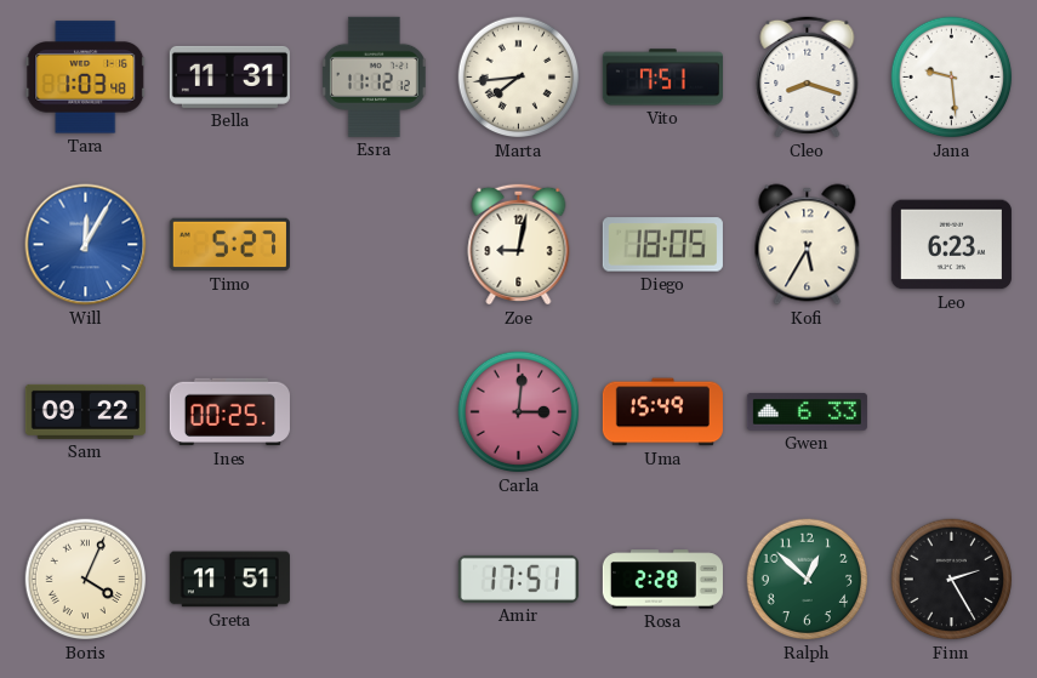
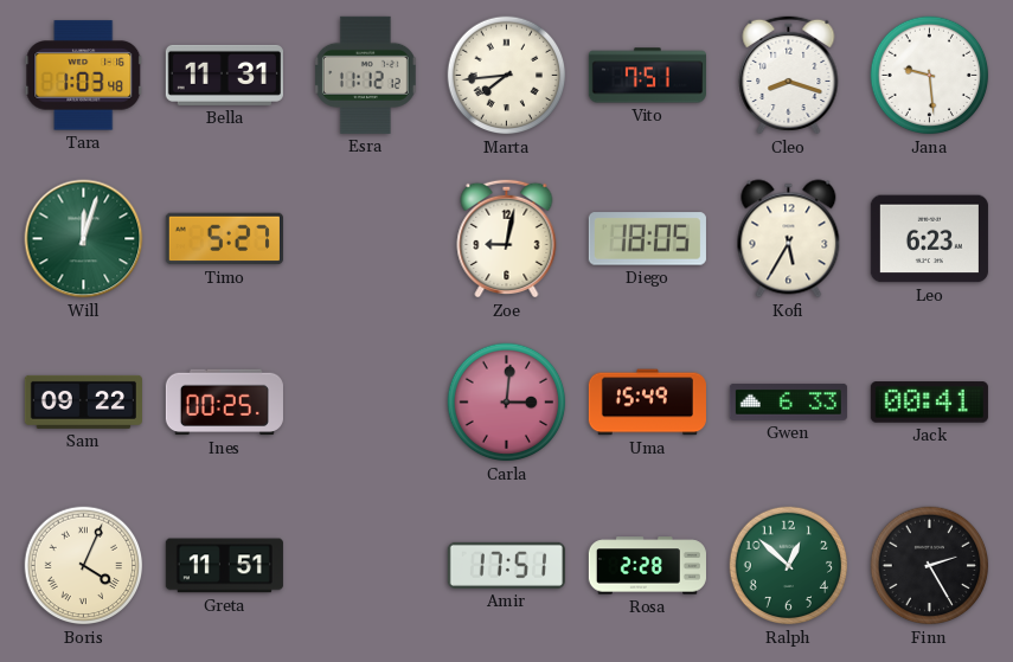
Will: 12:05 -> 12:03 (84, 239)
Will dial: blue -> green (84, 239)
Jack: none -> 00:41 (929, 403)
